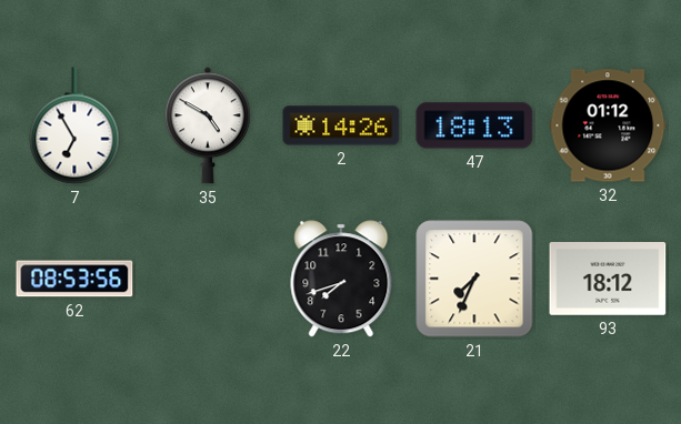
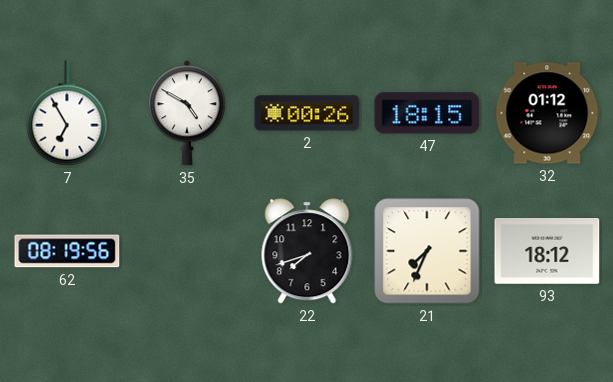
2: 14:26 -> 00:26 (307, 113)
47: 18:13 -> 18:15 (427, 113)
62: 08:53 -> 08:19 (67, 251)
